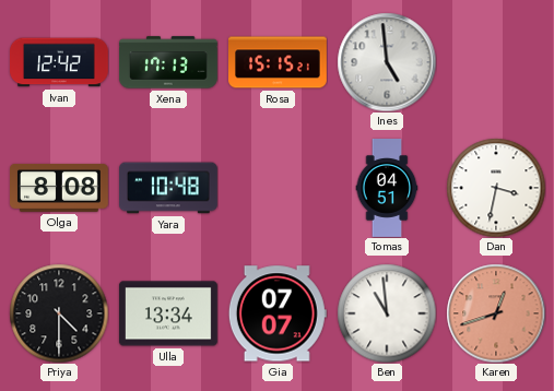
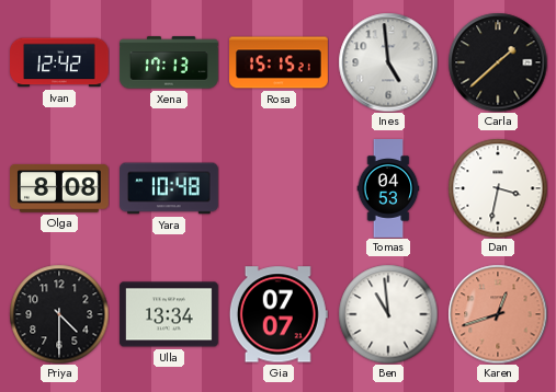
Carla: none -> 1:38 (498, 62)
Tomas: 04:51 -> 04:53 (388, 189)
